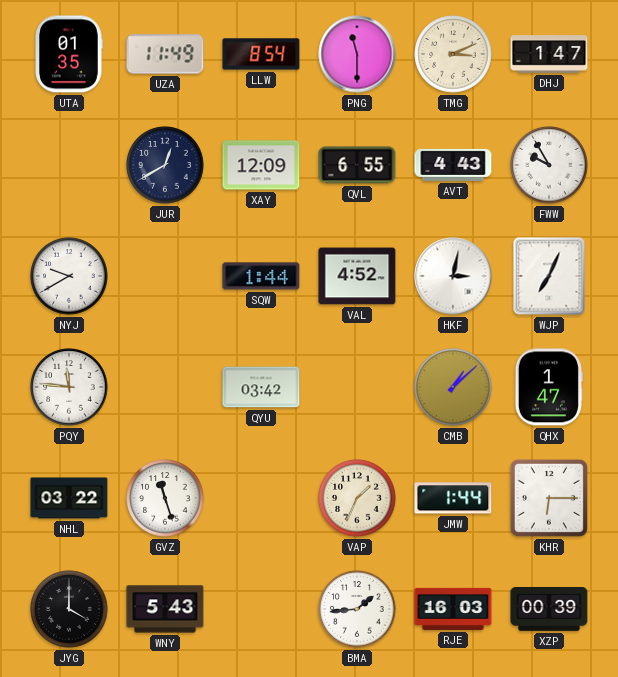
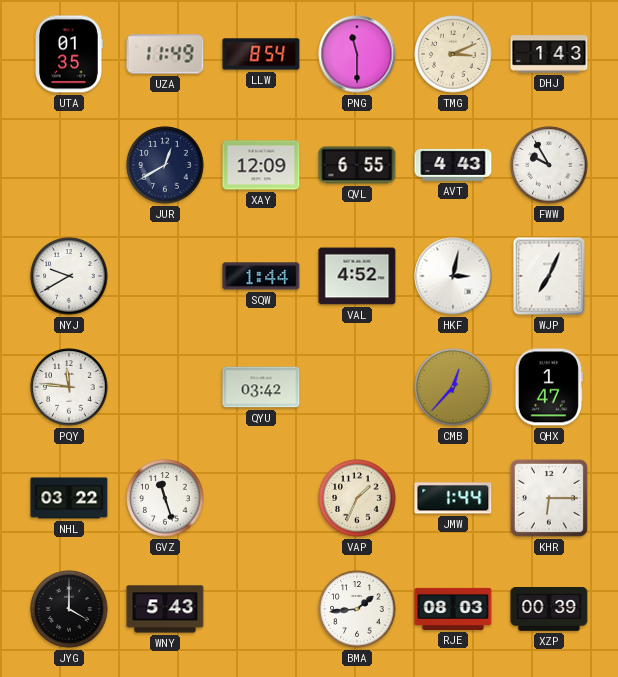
DHJ: 1:47 -> 1:43 (549, 54)
CMB: 1:08 -> 12:37 (453, 387)
RJE: 16:03 -> 08:03 (453, 609)
